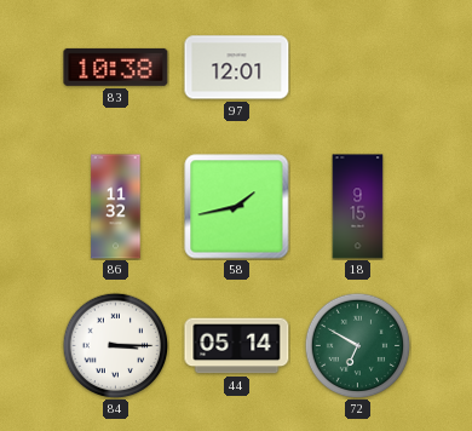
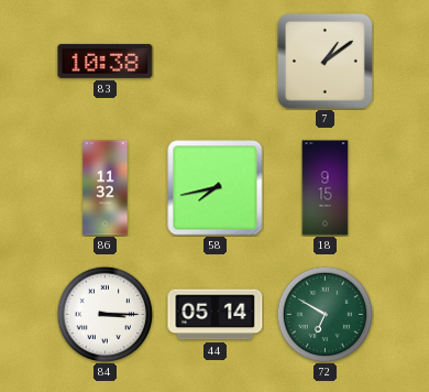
97: 12:01 -> none (237, 68)
7: none -> 1:09 (324, 61)
58: 1:43 -> 7:43 (216, 188)
